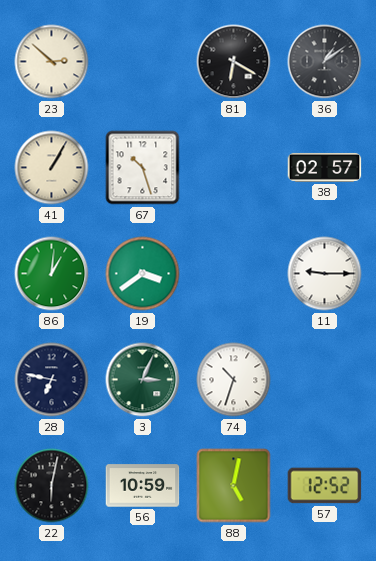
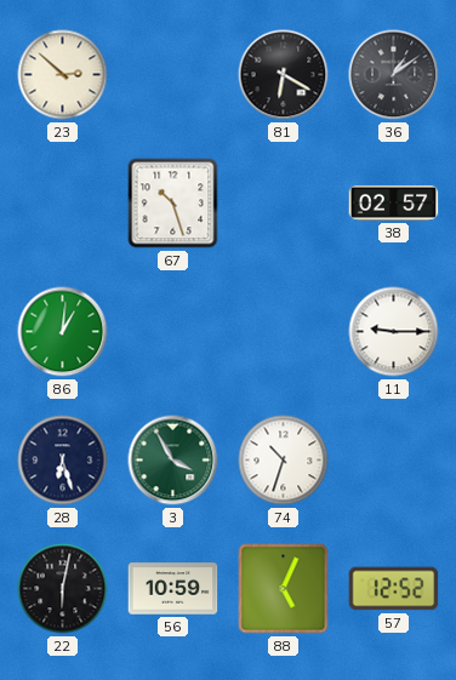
41: 1:05 -> none (52, 168)
19: 3:39 -> none (143, 274)
28: 6:47 -> 6:27 (63, 461)
3: 3:04 -> 3:55 (173, 461)
88: 5:02 -> 5:04 (284, 589)
